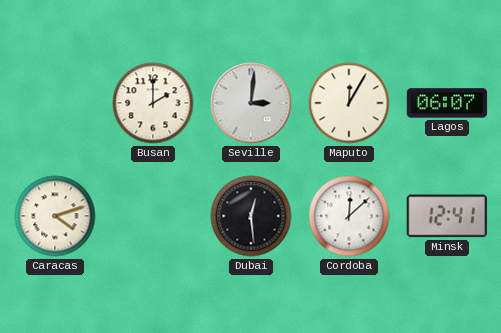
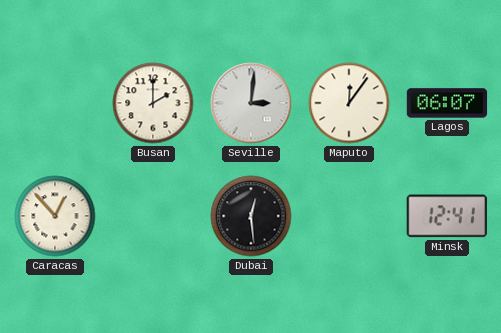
Maputo: 12:05 -> 12:06 (349, 103)
Caracas: 4:12 -> 12:53 (55, 216)
Cordoba: 12:08 -> none (349, 216)
